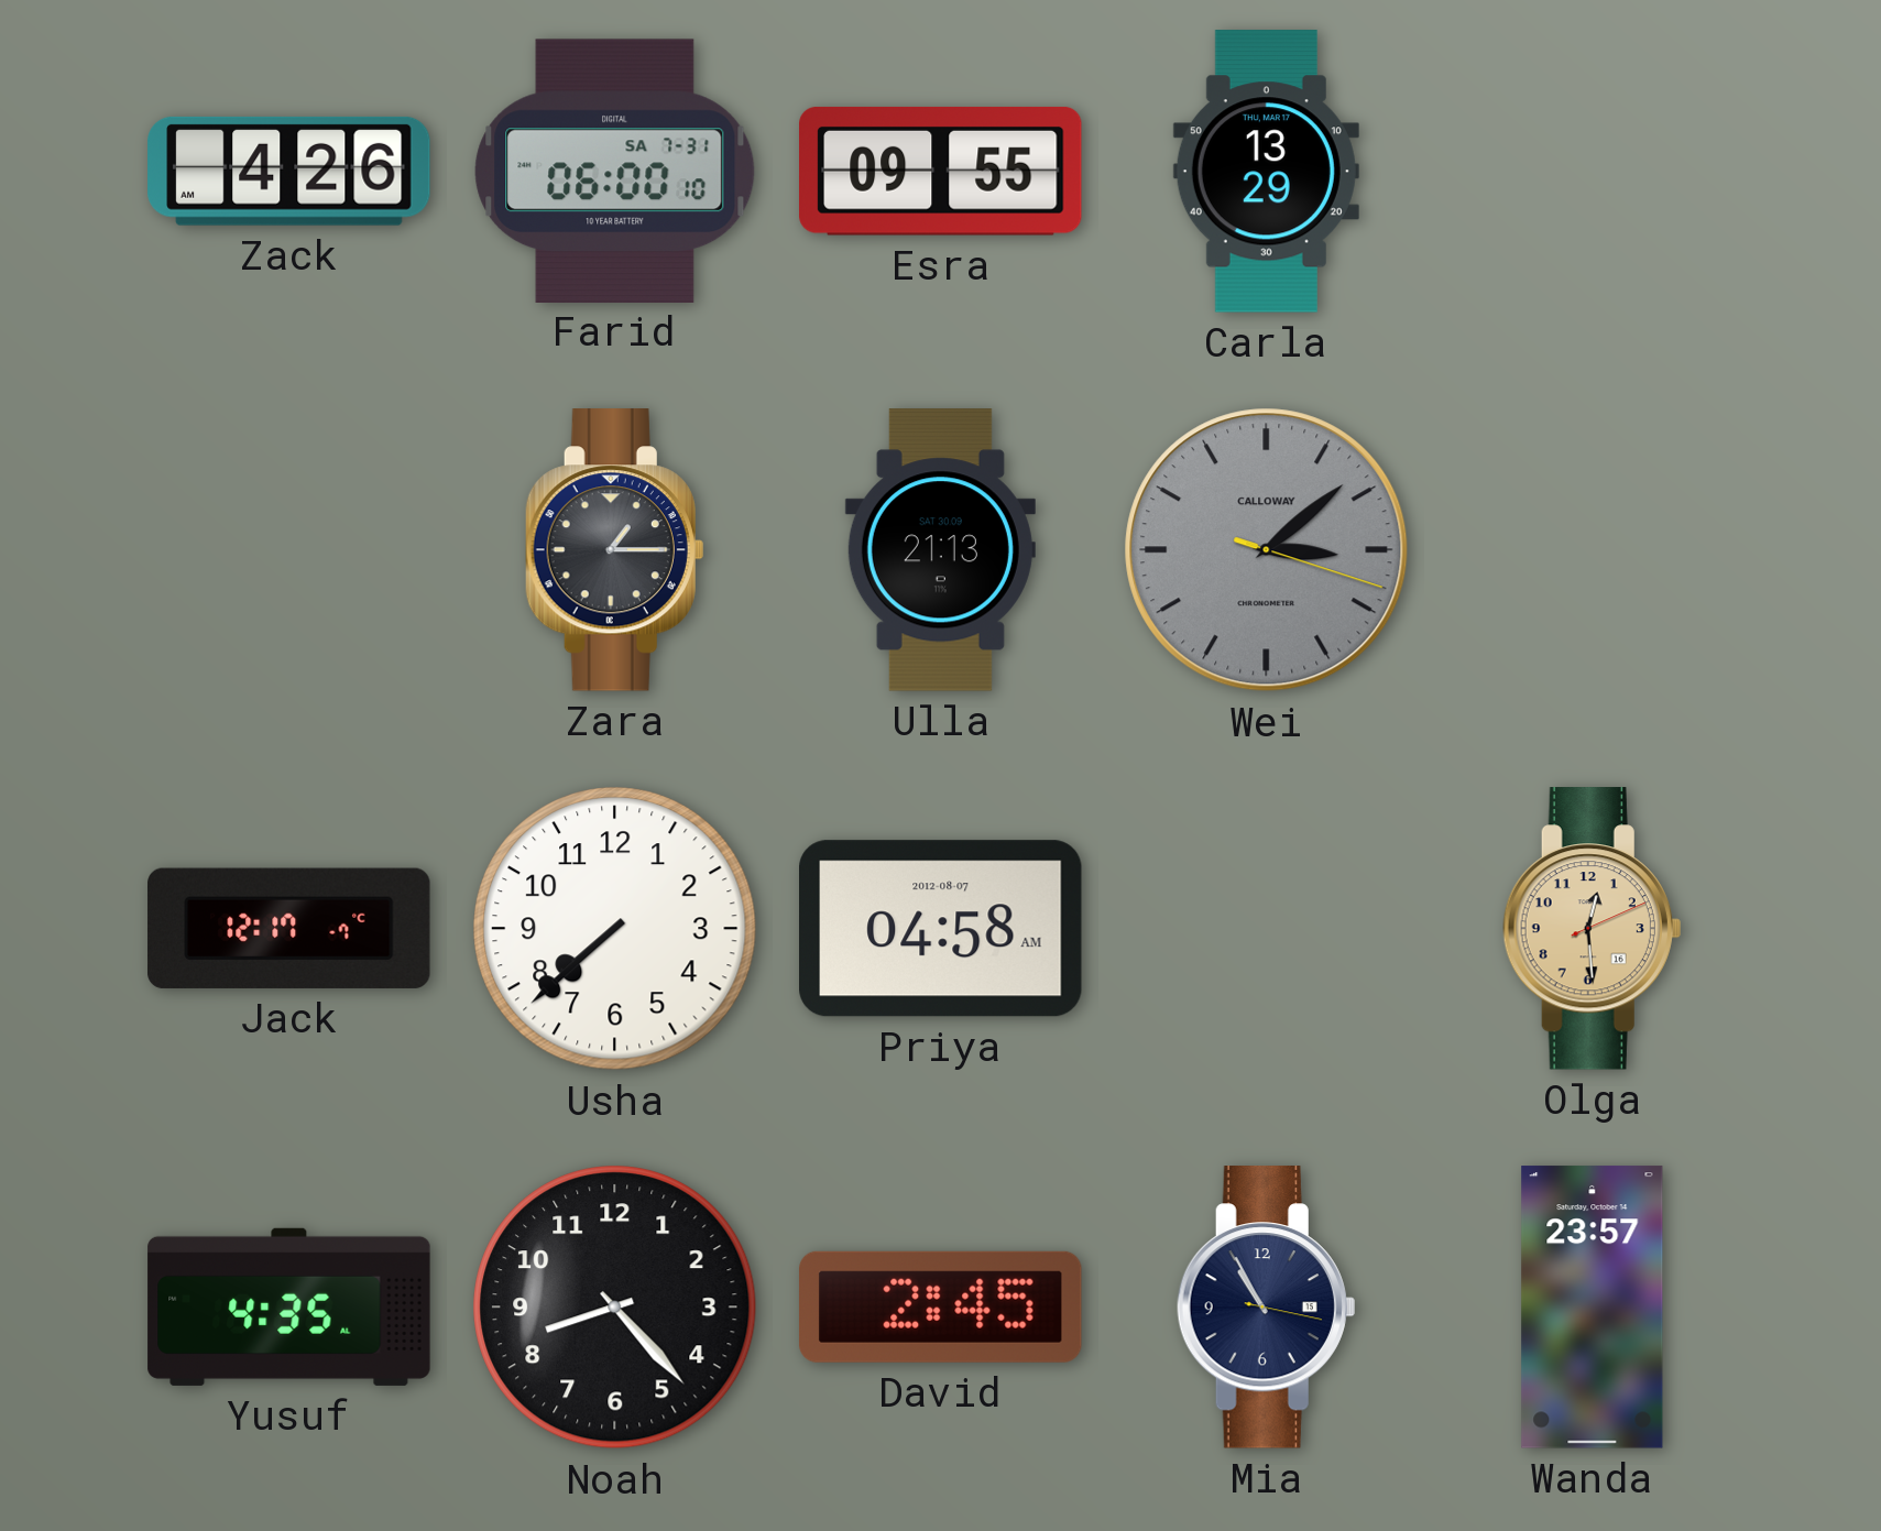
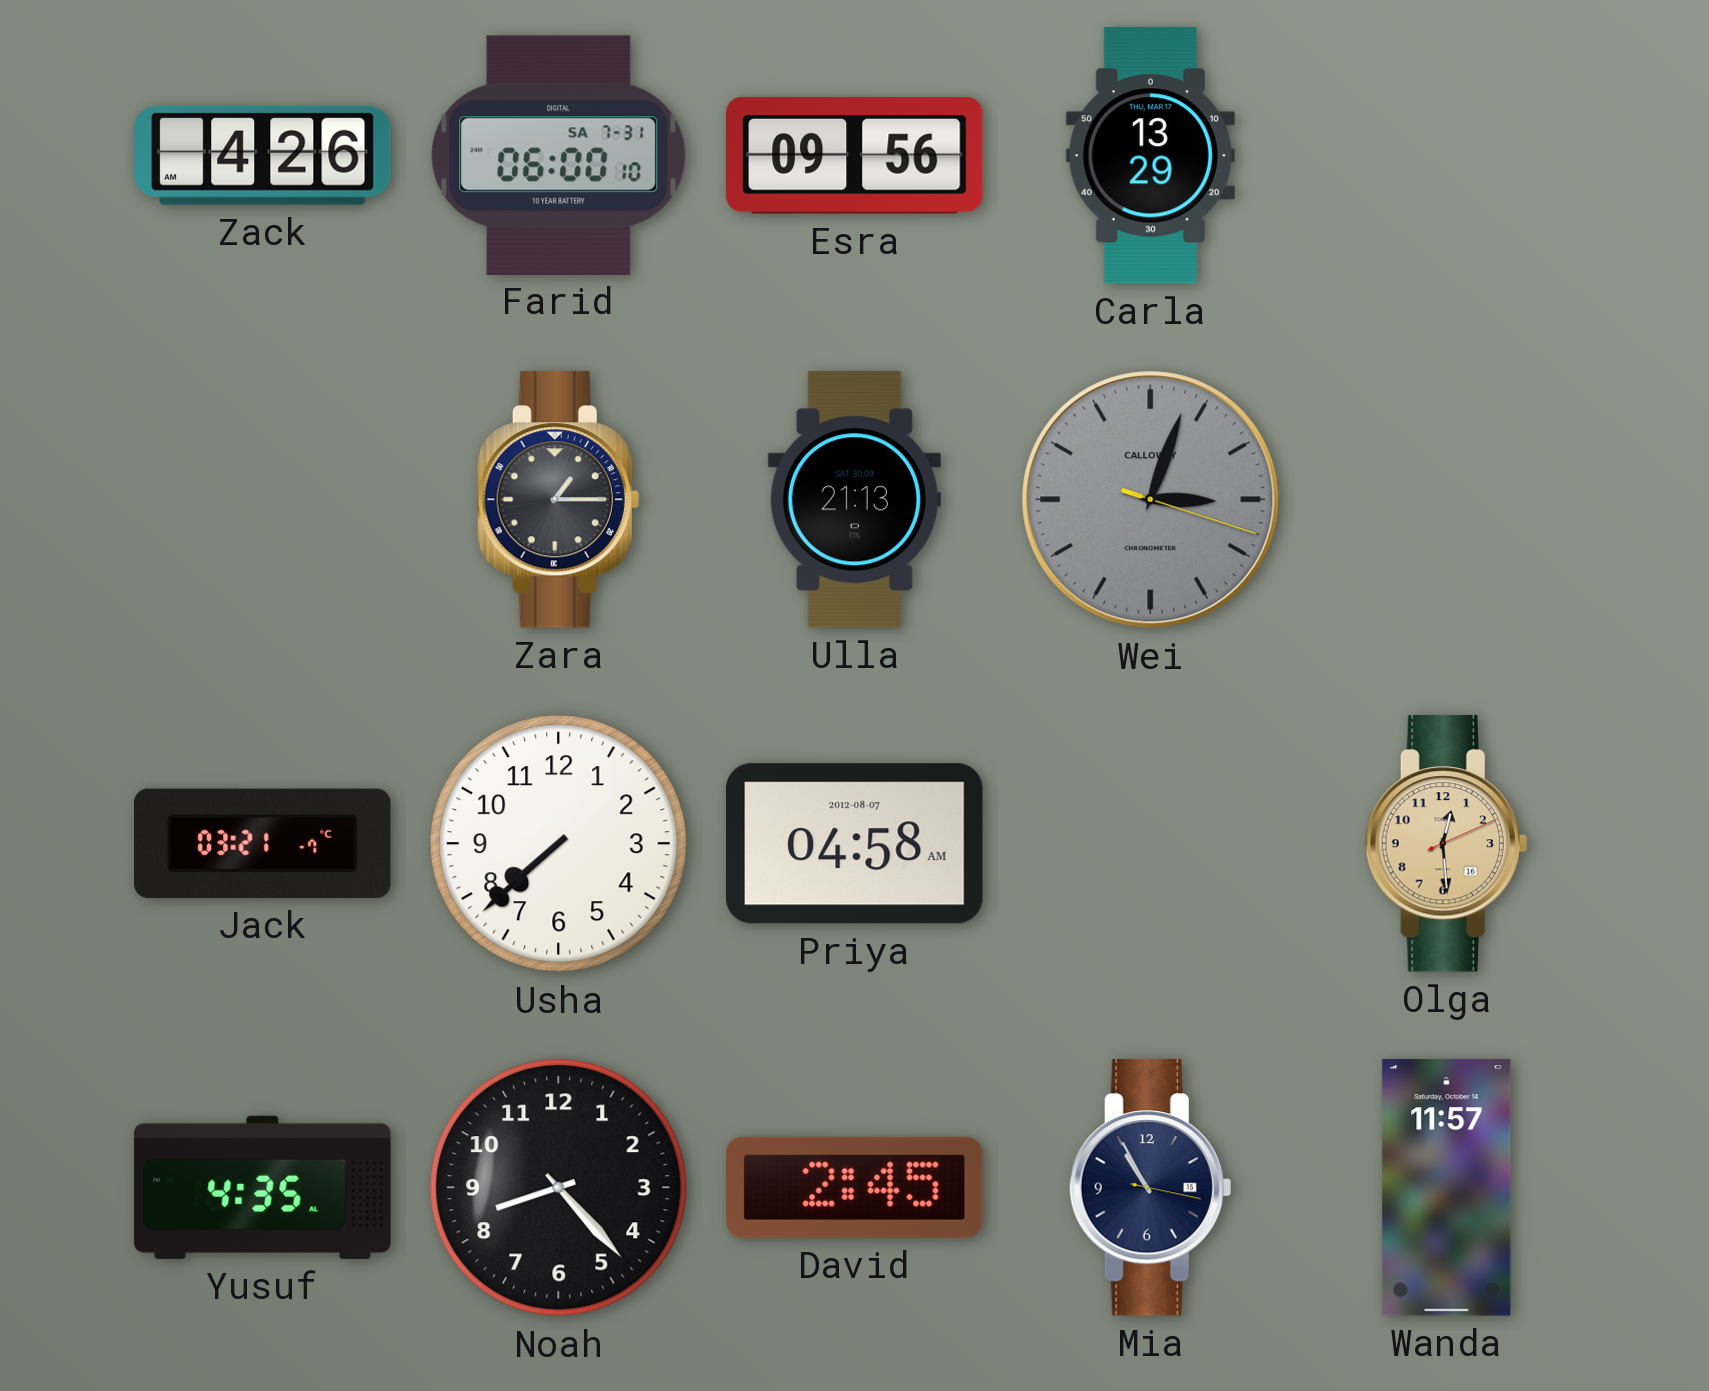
Esra: 09:55 -> 09:56 (855, 155)
Wei: 3:08 -> 3:03 (1151, 500)
Jack: 12:17 -> 03:21 (263, 843)
Wanda: 23:57 -> 11:57 (1447, 1188)
